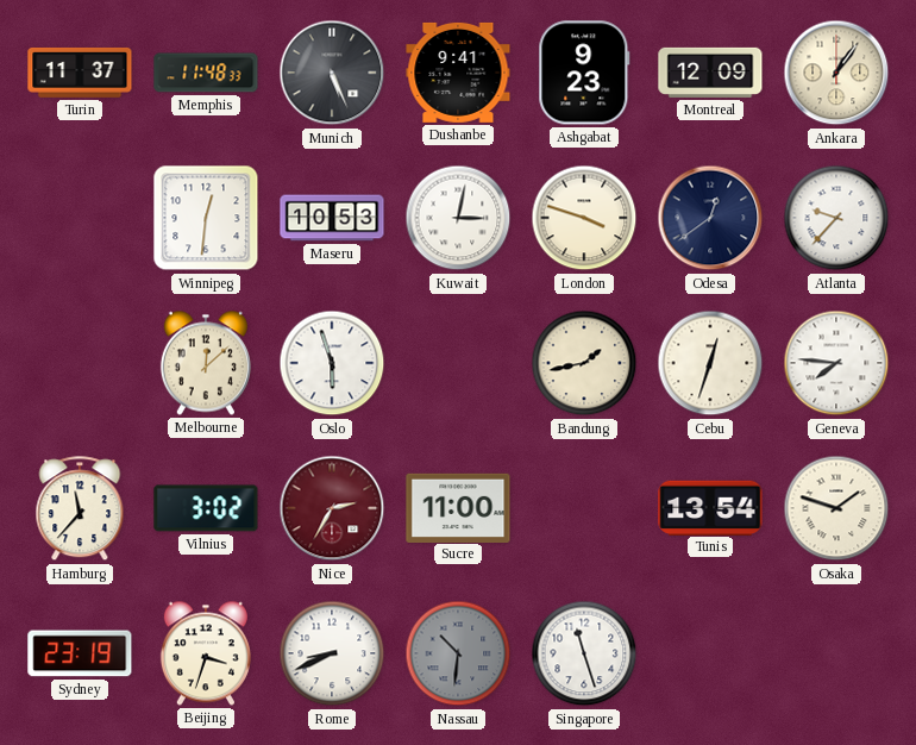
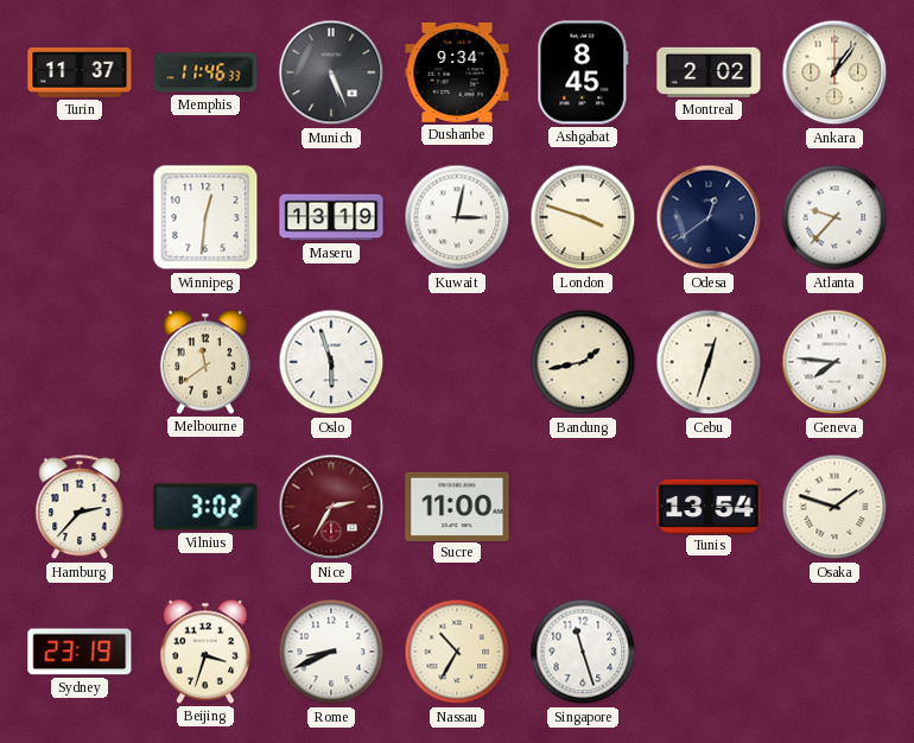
Memphis: 11:48 -> 11:46 (205, 72)
Dushanbe: 9:41 -> 9:34 (457, 72)
Ashgabat: 9:23 -> 8:45 (583, 72)
Montreal: 12:09 -> 2:02 (709, 72)
Maseru: 10:53 -> 13:19 (331, 217)
Melbourne: 12:08 -> 11:39 (205, 362)
Hamburg: 11:37 -> 2:37 (80, 508)
Nassau: 10:31 -> 10:35 (457, 652)
Nassau dial: grey -> cream (457, 652)
